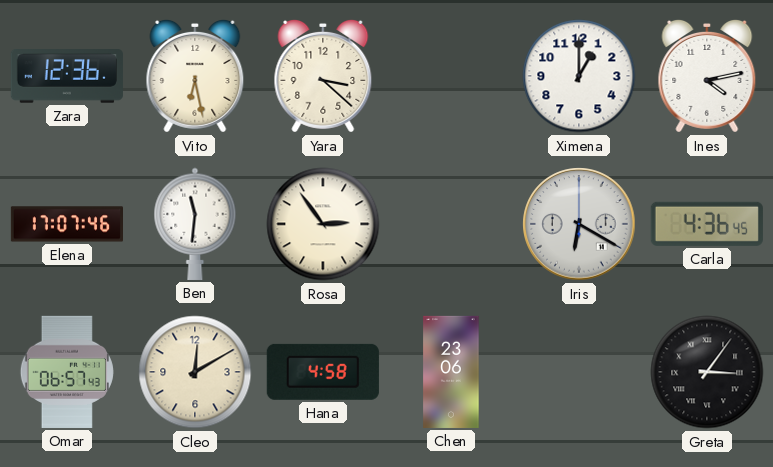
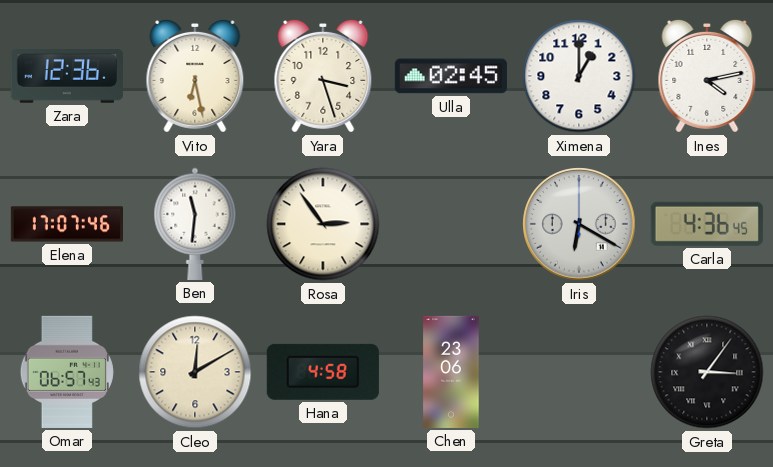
Yara: 3:22 -> 3:27 (323, 76)
Ulla: none -> 02:45 (451, 76)
